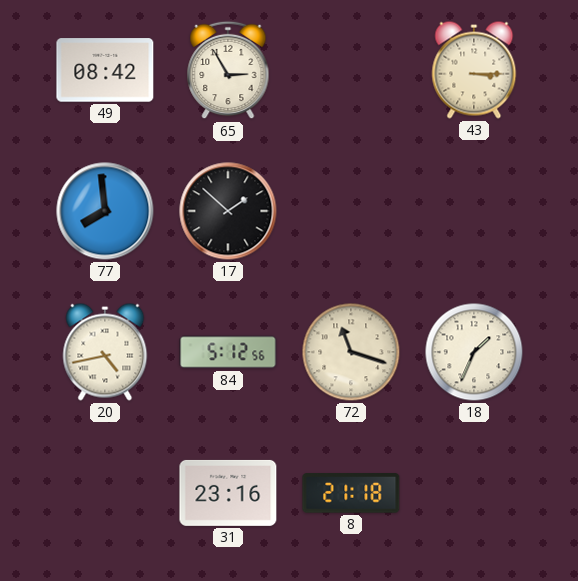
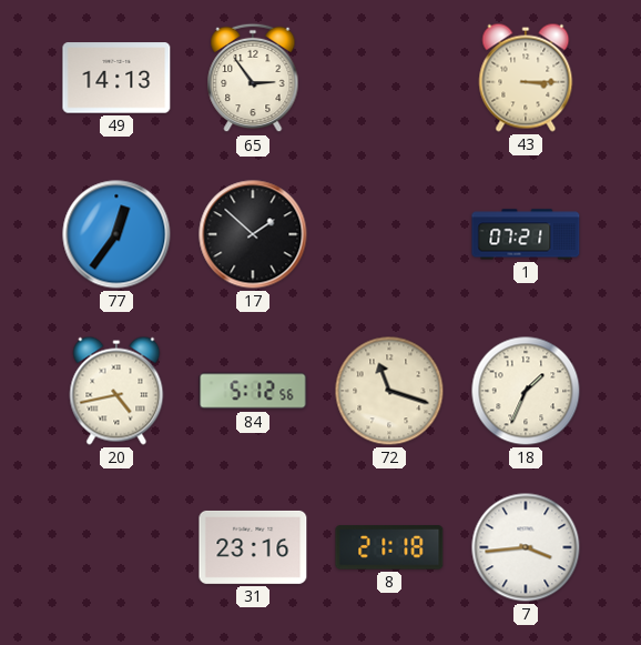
49: 08:42 -> 14:13 (116, 78)
65: 2:55 -> 2:54 (253, 78)
77: 7:59 -> 12:36 (116, 234)
1: none -> 07:21 (526, 234)
7: none -> 3:44 (526, 547)
